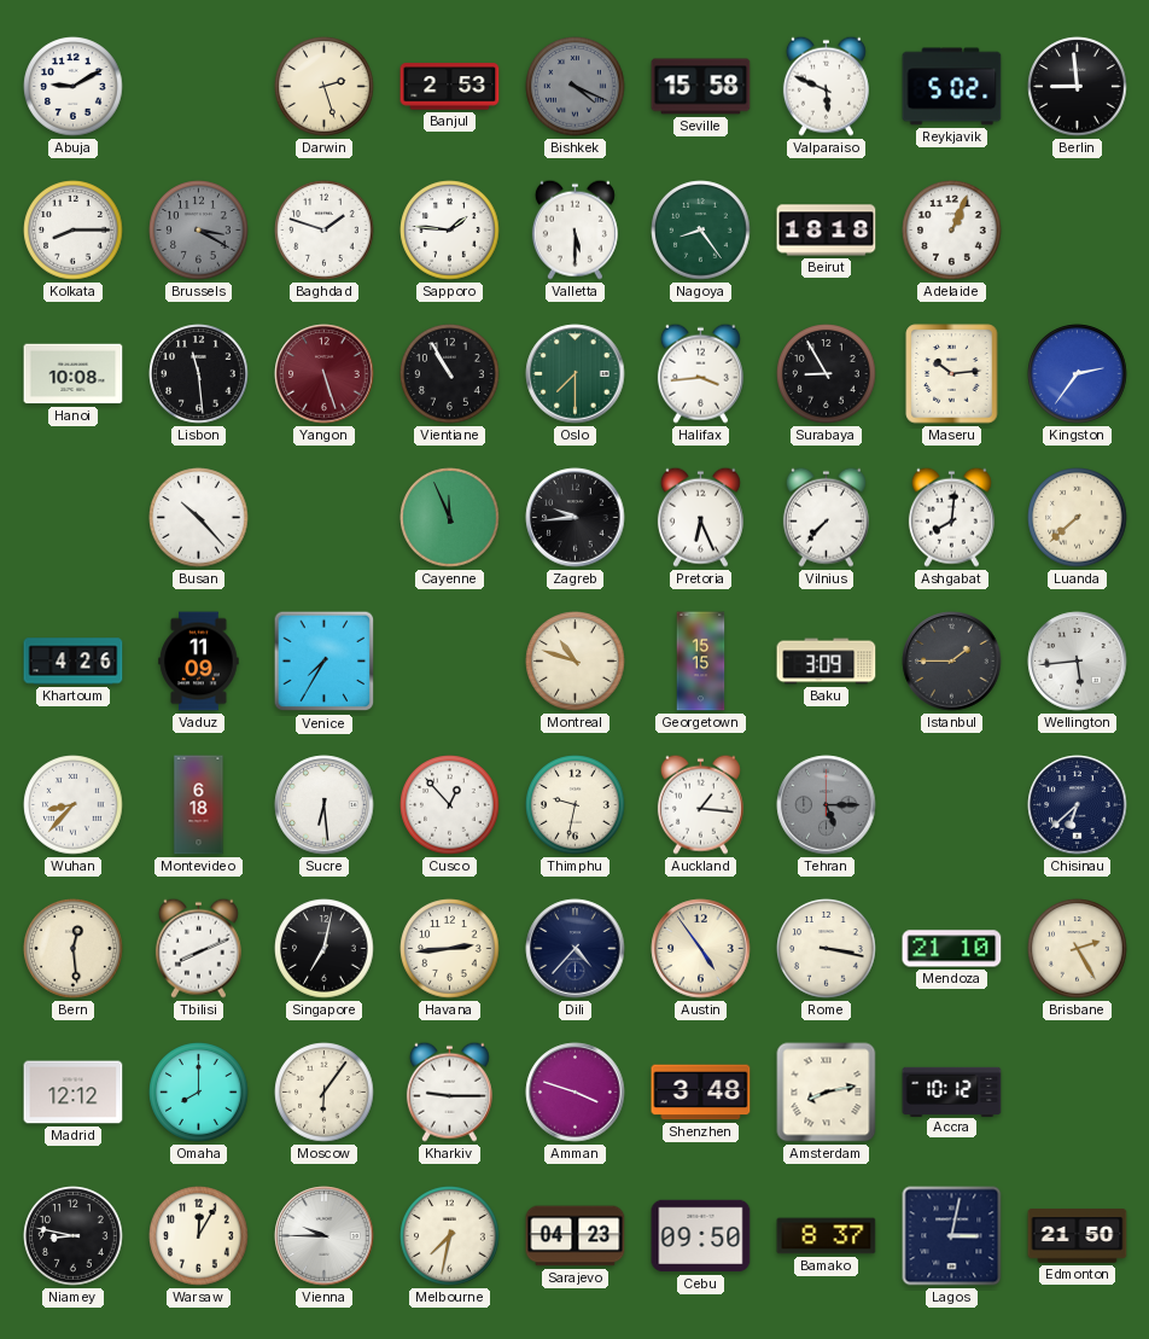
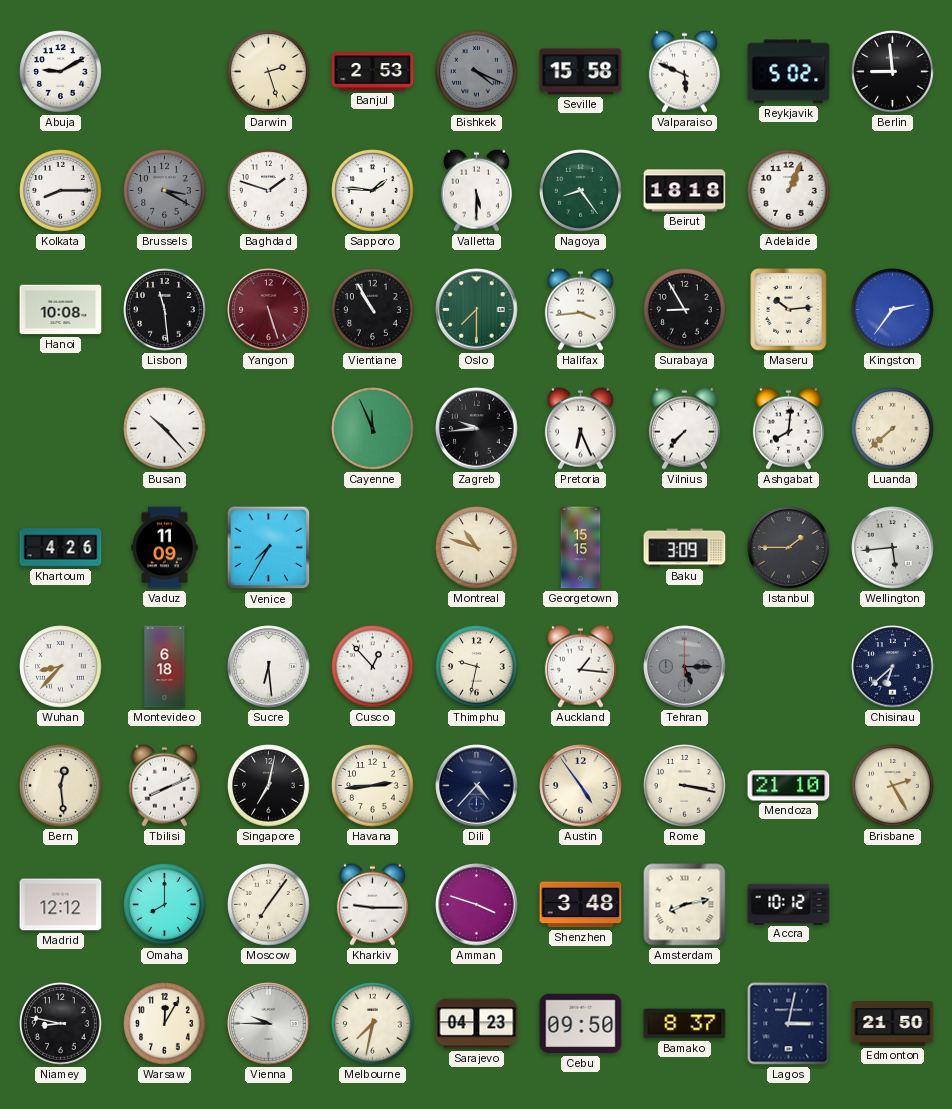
Moscow: 6:06 -> 7:06 (269, 905)
